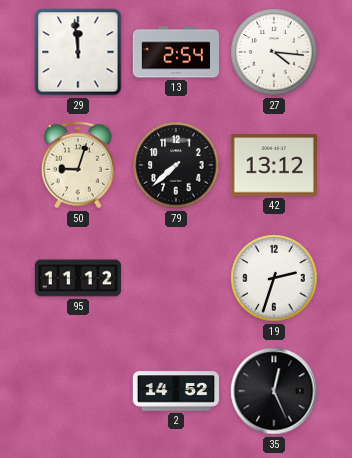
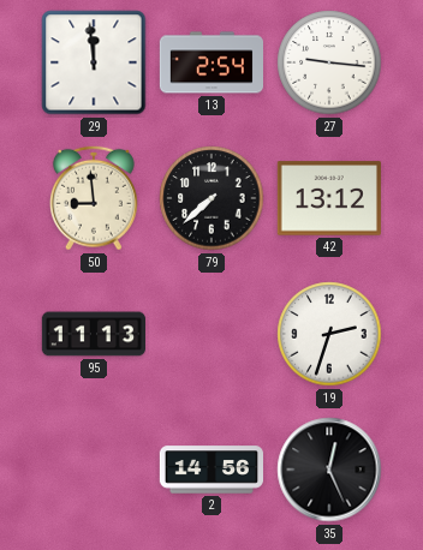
27: 4:16 -> 9:16 (329, 62)
50: 9:03 -> 8:59 (94, 198)
95: 11:12 -> 11:13 (93, 334)
2: 14:52 -> 14:56 (210, 470)
